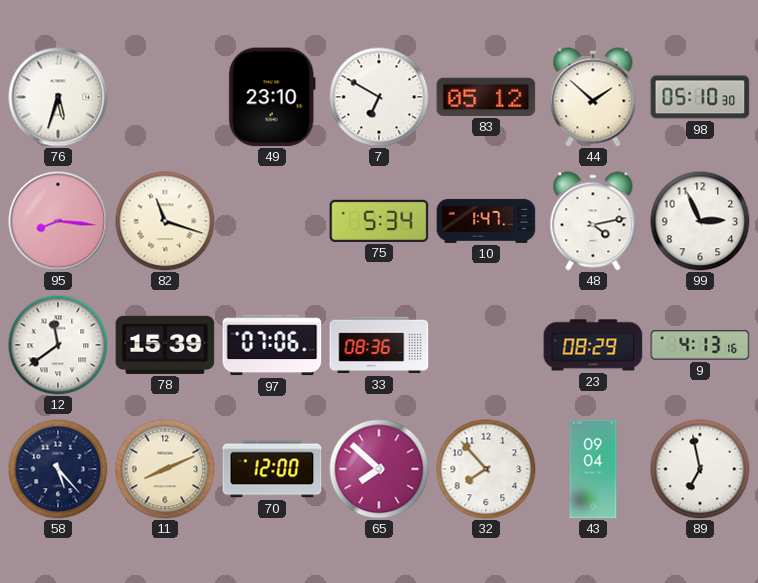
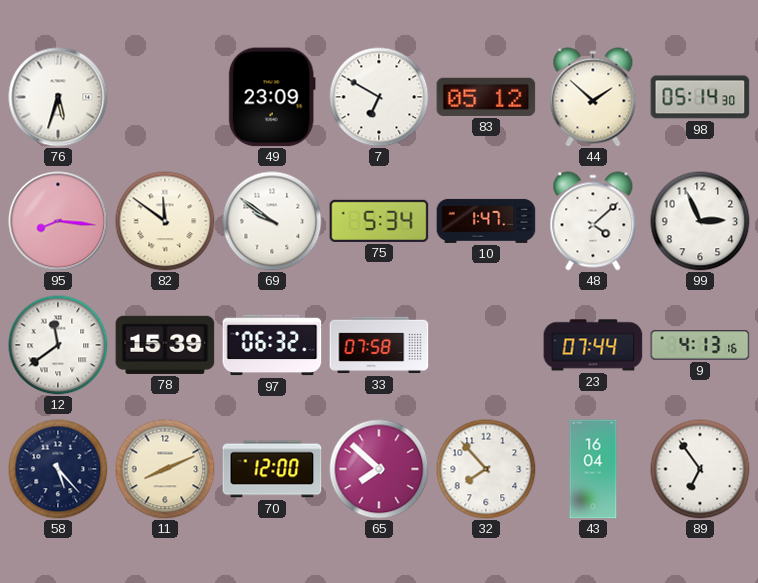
49: 23:10 -> 23:09 (272, 97)
98: 05:10 -> 05:14 (700, 97)
82: 11:18 -> 11:51 (165, 221)
69: none -> 9:51 (272, 221)
48: 4:13 -> 4:08 (593, 221)
97: 07:06 -> 06:32 (272, 345)
33: 08:36 -> 07:58 (379, 345)
23: 08:29 -> 07:44 (593, 345)
43: 09:04 -> 16:04 (593, 469)
89: 6:58 -> 6:54 (700, 469)
